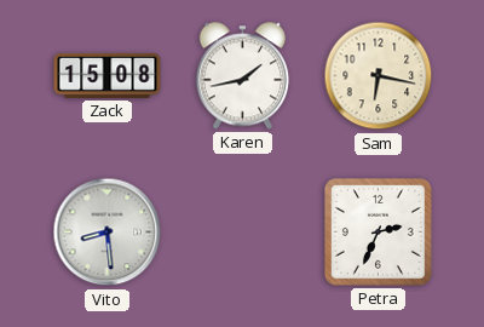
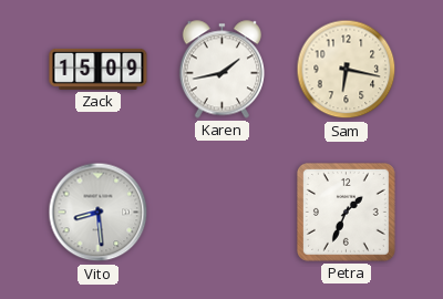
Zack: 15:08 -> 15:09 (99, 69)
Petra: 2:34 -> 1:34 (346, 212)
